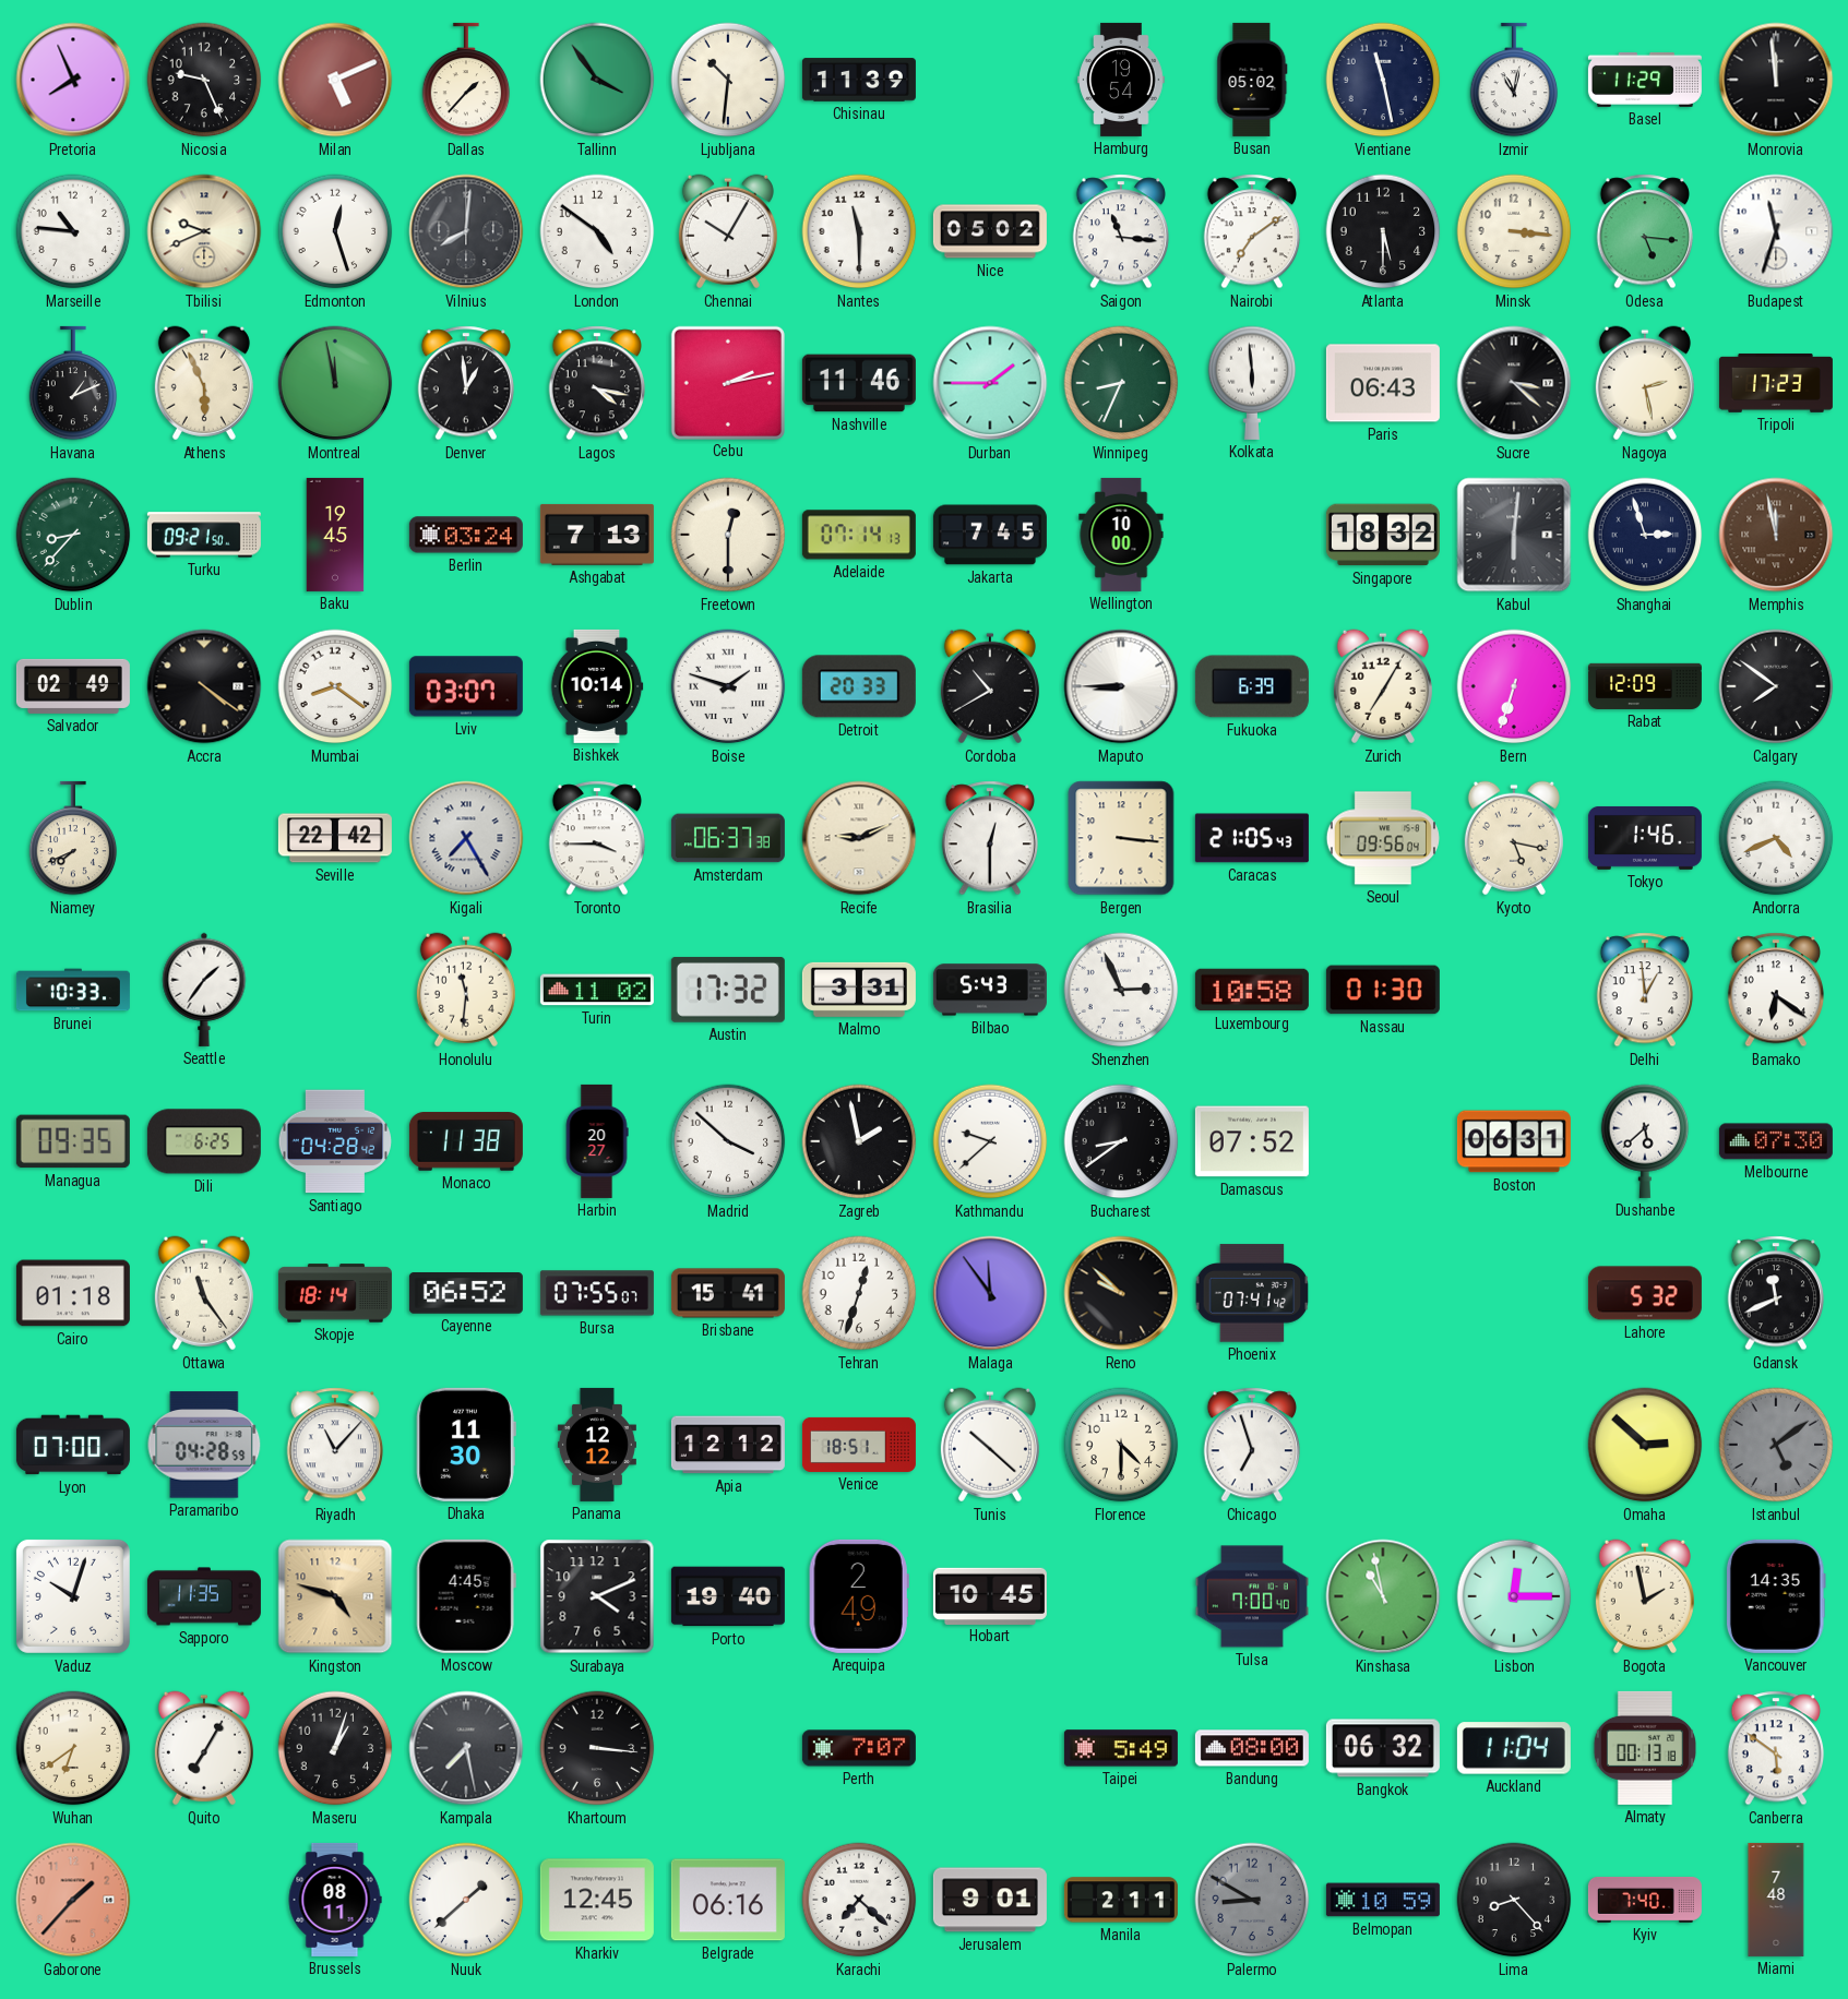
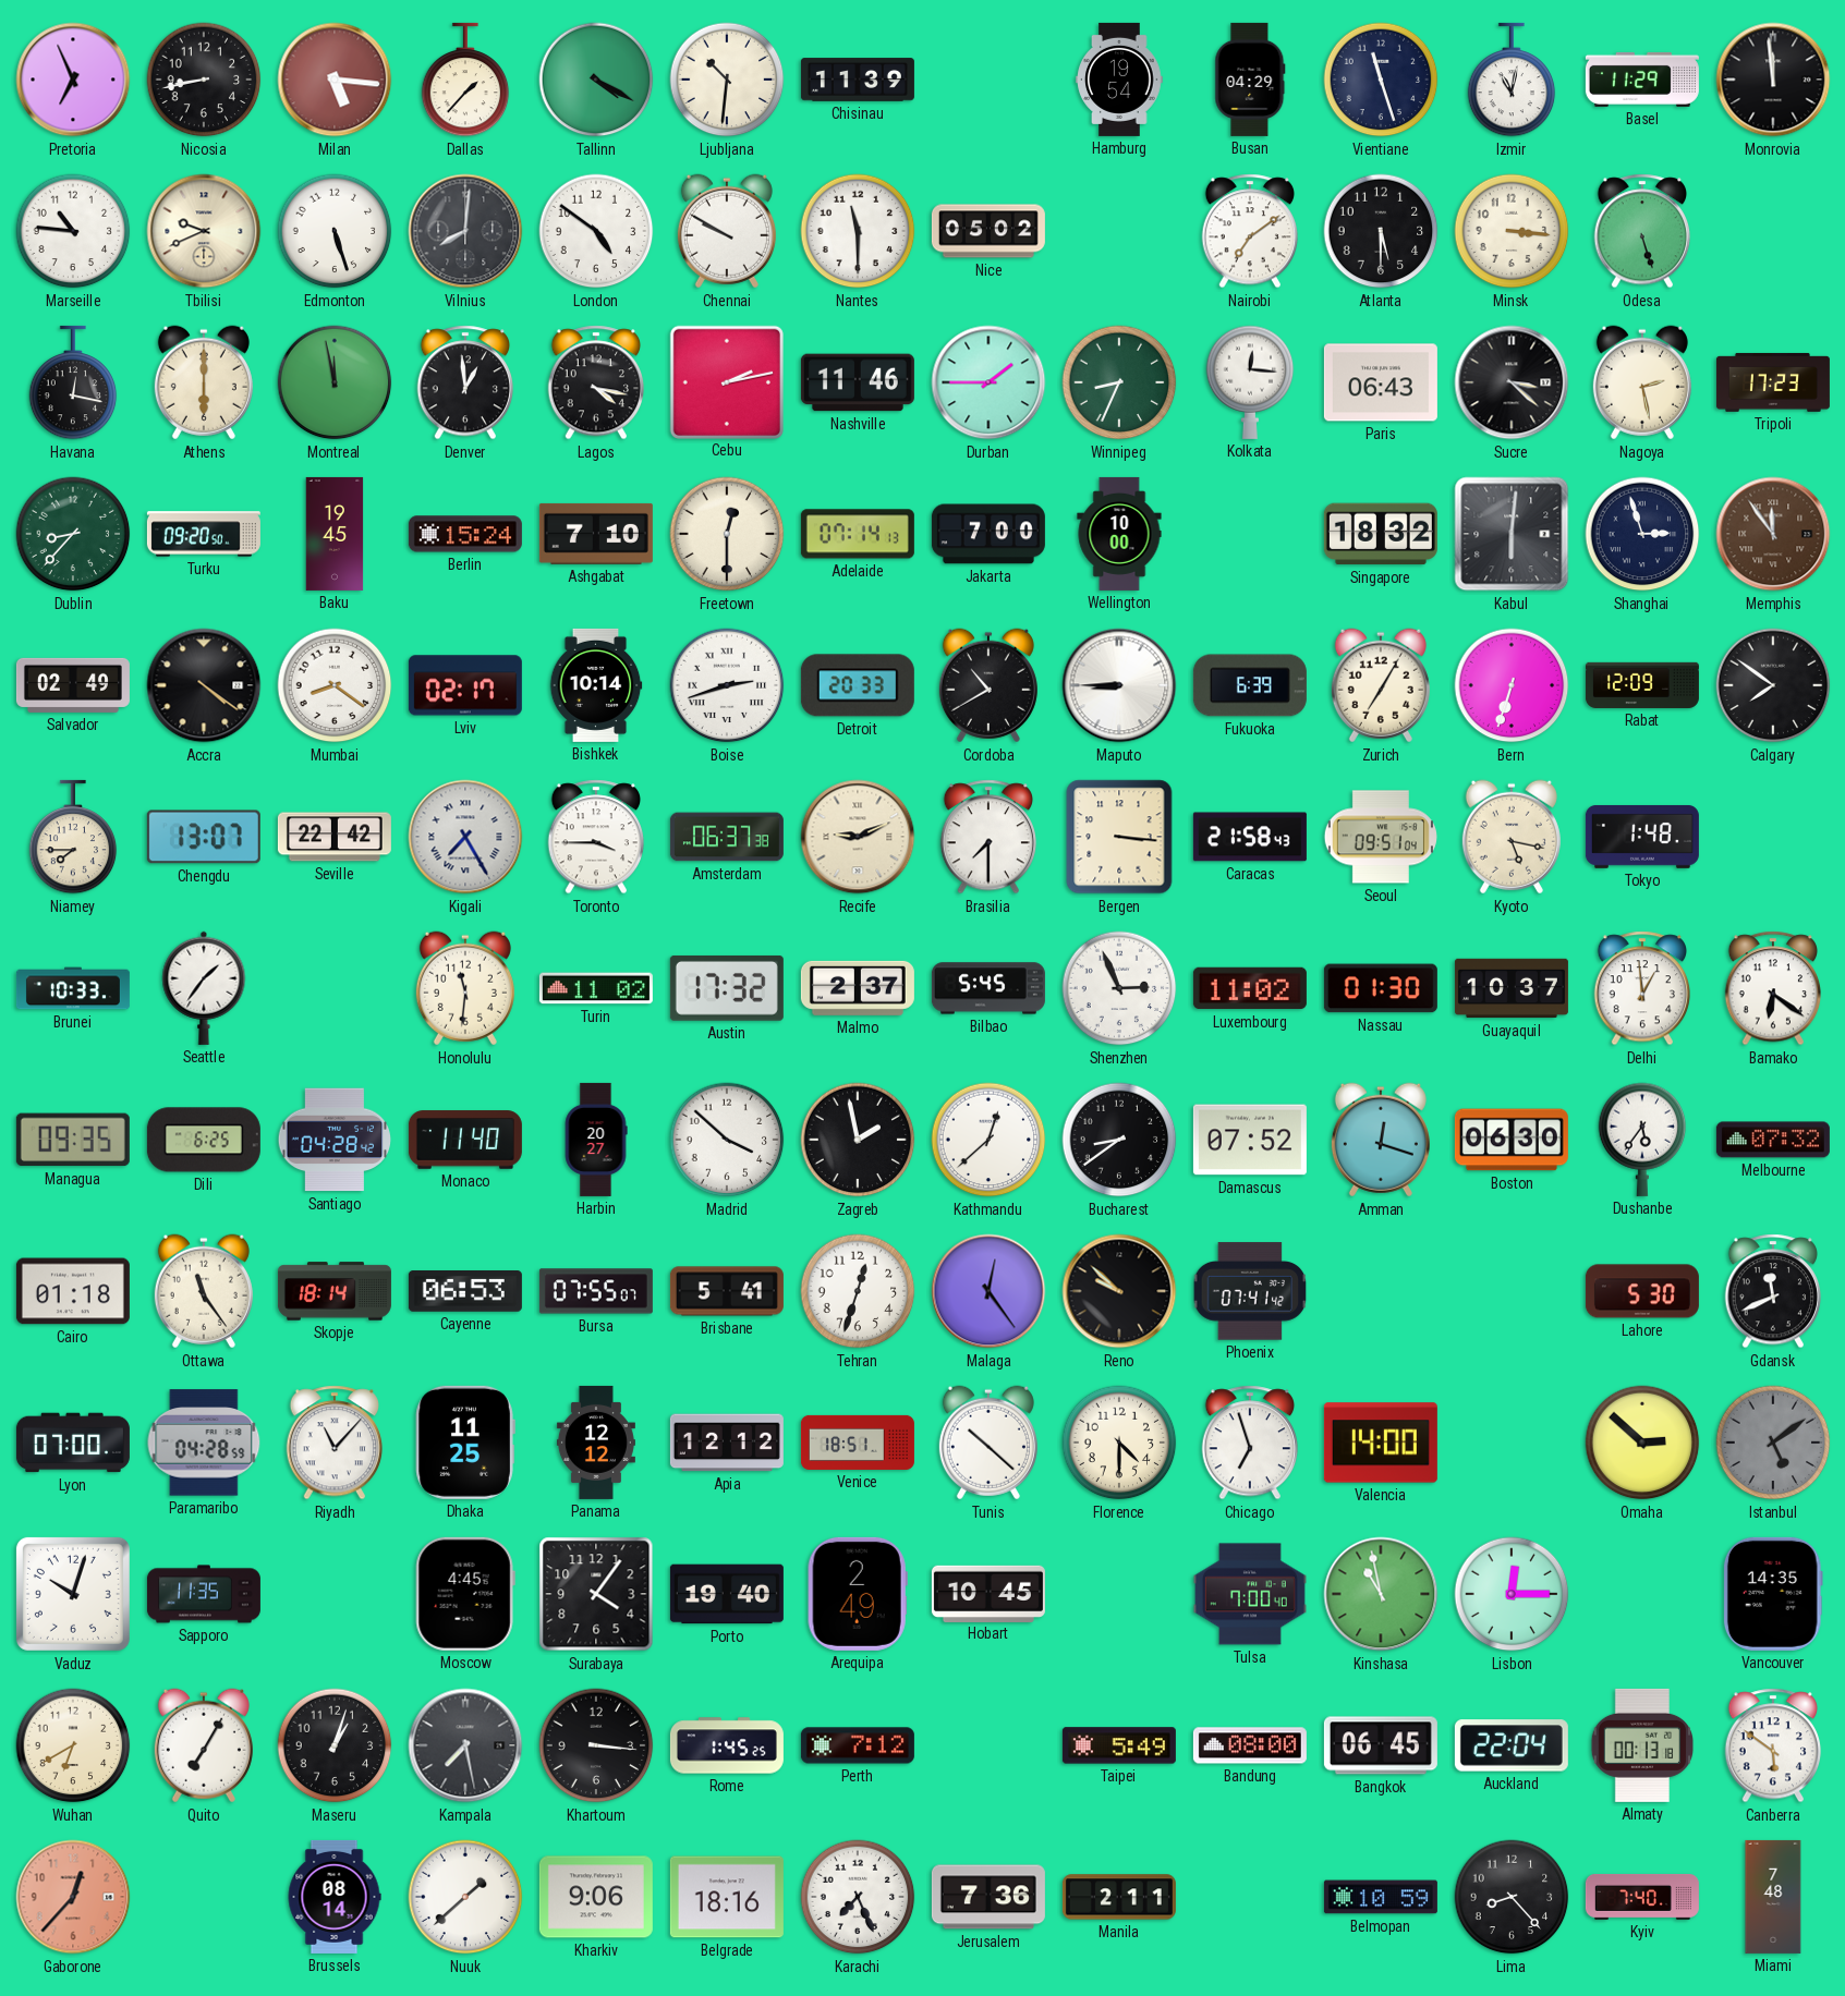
Pretoria: 7:56 -> 6:56 (73, 80)
Nicosia: 9:26 -> 8:43 (204, 80)
Milan: 5:11 -> 5:16 (335, 80)
Tallinn: 3:54 -> 4:20 (596, 80)
Busan: 05:02 -> 04:29 (1250, 80)
Vientiane: 11:28 -> 11:27 (1381, 80)
Edmonton: 12:27 -> 5:27 (335, 231)
Chennai: 10:05 -> 9:50 (727, 231)
Saigon: 11:16 -> none (1121, 231)
Odesa: 5:16 -> 5:27 (1642, 231)
Budapest: 11:33 -> none (1776, 231)
Havana: 1:11 -> 12:17 (73, 382)
Athens: 5:56 -> 6:00 (204, 382)
Kolkata: 5:59 -> 12:16 (1250, 382)
Turku: 09:21 -> 09:20 (204, 534)
Berlin: 03:24 -> 15:24 (465, 534)
Ashgabat: 7:13 -> 7:10 (596, 534)
Jakarta: 7:45 -> 7:00 (988, 534)
Memphis: 11:58 -> 11:54 (1773, 534)
Lviv: 03:07 -> 02:17 (465, 685)
Boise: 1:48 -> 2:42 (727, 685)
Niamey: 7:41 -> 7:45 (73, 837)
Chengdu: none -> 13:07 (204, 837)
Brasilia: 12:30 -> 7:30 (988, 837)
Caracas: 21:05 -> 21:58 (1250, 837)
Seoul: 09:56 -> 09:51 (1381, 837)
Tokyo: 1:46 -> 1:48 (1642, 837)
Andorra: 4:41 -> none (1776, 838)
Malmo: 3:31 -> 2:37 (858, 988)
Bilbao: 5:43 -> 5:45 (988, 988)
Luxembourg: 10:58 -> 11:02 (1250, 988)
Guayaquil: none -> 10:37 (1512, 988)
Monaco: 11:38 -> 11:40 (465, 1140)
Kathmandu: 9:38 -> 12:38 (988, 1140)
Amman: none -> 12:18 (1381, 1140)
Boston: 06:31 -> 06:30 (1512, 1140)
Dushanbe: 5:38 -> 5:36 (1642, 1140)
Melbourne: 07:30 -> 07:32 (1773, 1140)
Cayenne: 06:52 -> 06:53 (465, 1292)
Brisbane: 15:41 -> 5:41 (727, 1291)
Malaga: 11:54 -> 12:24 (988, 1291)
Lahore: 5:32 -> 5:30 (1642, 1291)
Dhaka: 11:30 -> 11:25 (465, 1443)
Valencia: none -> 14:00 (1381, 1443)
Kingston: 4:48 -> none (335, 1596)
Surabaya: 4:11 -> 4:06 (596, 1594)
Bogota: 1:58 -> none (1645, 1596)
Wuhan: 6:39 -> 6:40 (73, 1745)
Rome: none -> 1:45 (727, 1745)
Perth: 7:07 -> 7:12 (858, 1745)
Bangkok: 06:32 -> 06:45 (1381, 1745)
Auckland: 11:04 -> 22:04 (1512, 1745)
Gaborone: 1:37 -> 12:37 (73, 1897)
Brussels: 08:11 -> 08:14 (335, 1897)
Kharkiv: 12:45 -> 9:06 (596, 1897)
Belgrade: 06:16 -> 18:16 (727, 1897)
Karachi: 7:22 -> 7:26 (858, 1897)
Jerusalem: 9:01 -> 7:36 (988, 1897)
Palermo: 8:50 -> none (1252, 1900)
